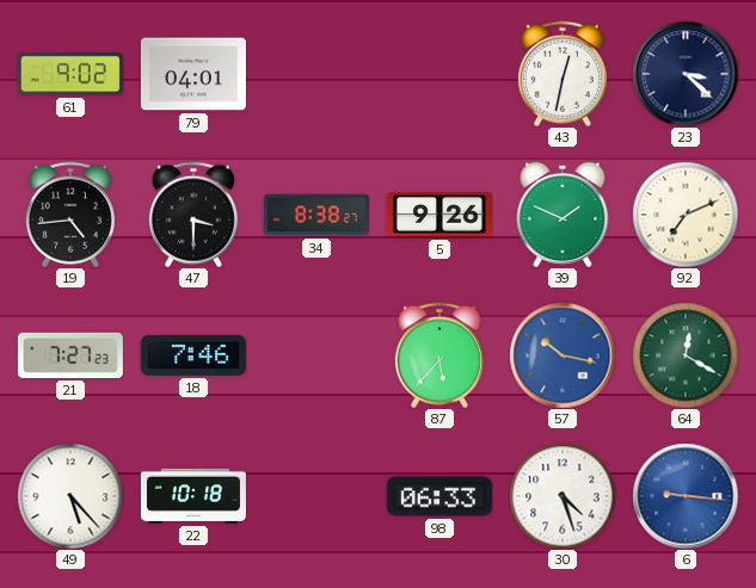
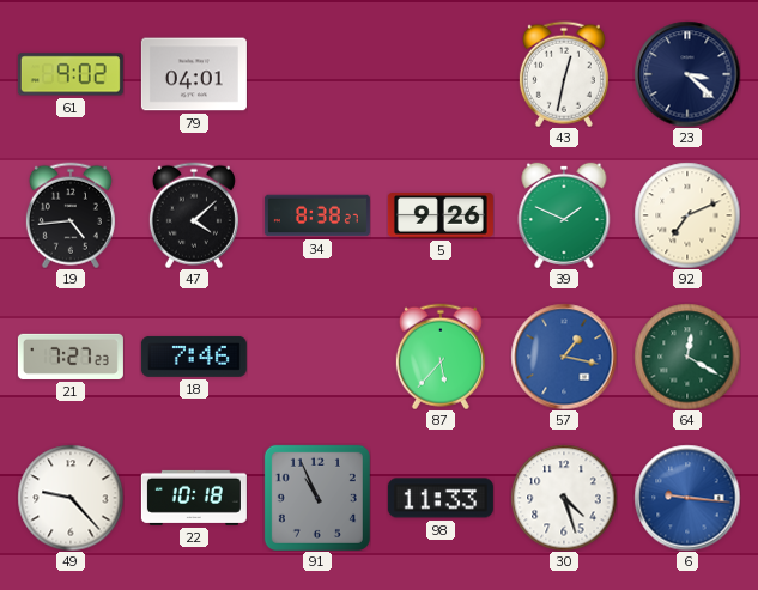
47: 3:30 -> 4:08 (194, 215)
57: 10:17 -> 1:17 (564, 357)
49: 5:23 -> 9:23 (71, 498)
91: none -> 10:56 (317, 498)
98: 06:33 -> 11:33 (441, 498)
